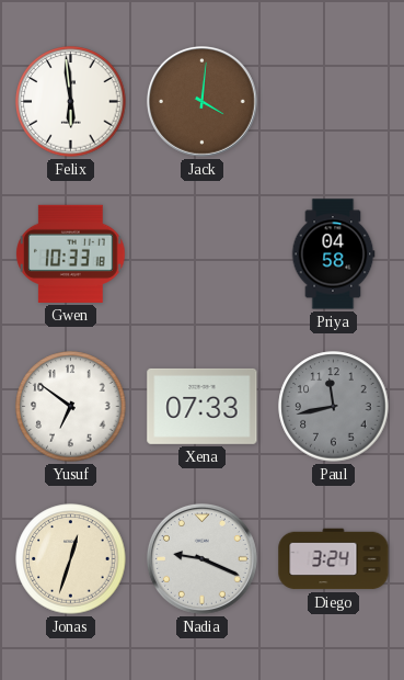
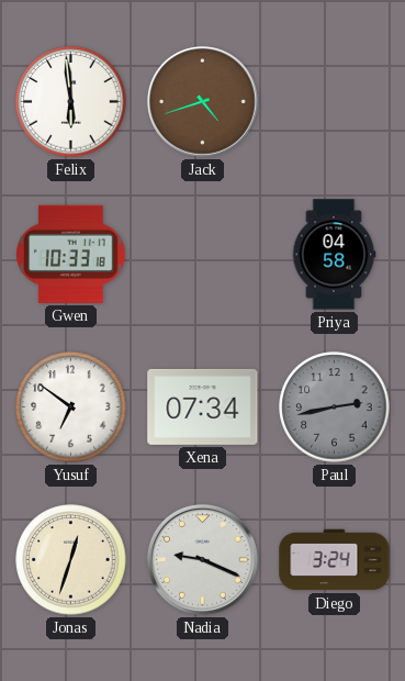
Jack: 4:01 -> 4:42 (202, 101)
Xena: 07:33 -> 07:34 (203, 406)
Paul: 11:43 -> 2:43 (335, 408)
